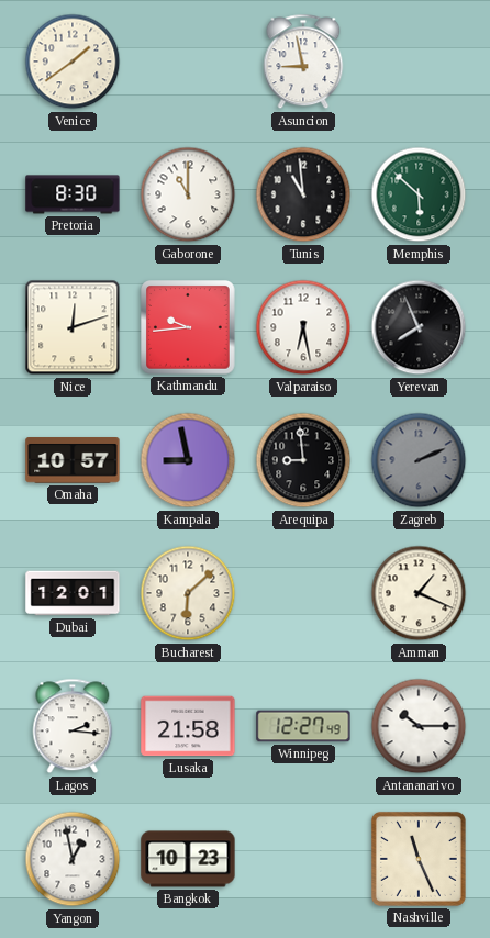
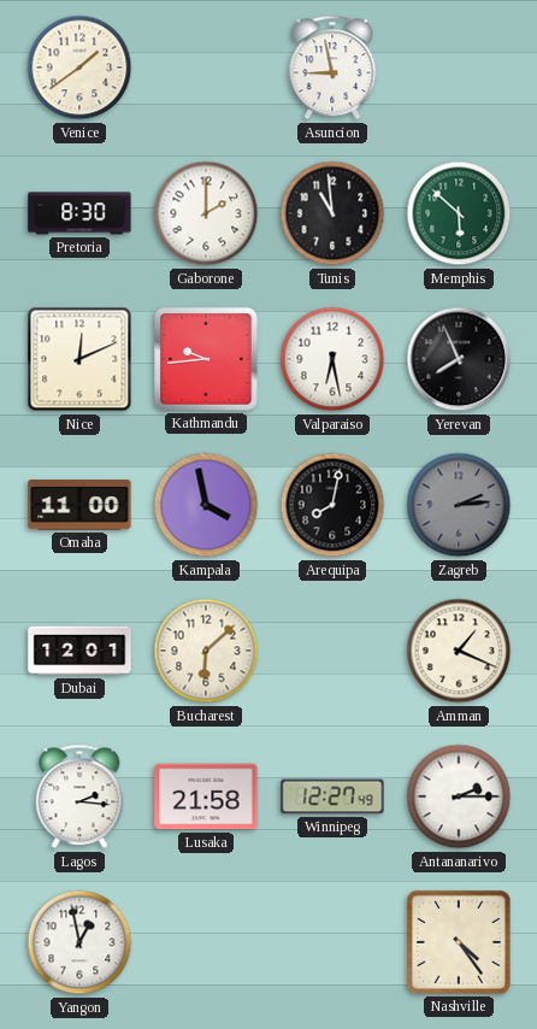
Gaborone: 11:00 -> 2:00 (206, 213)
Nice: 12:12 -> 12:11 (79, 359)
Omaha: 10:57 -> 11:00 (79, 506)
Kampala: 8:58 -> 3:58 (206, 505)
Arequipa: 8:59 -> 8:02 (332, 505)
Zagreb: 2:11 -> 2:14 (459, 505)
Antananarivo: 10:15 -> 2:15 (459, 796)
Bangkok: 10:23 -> none (188, 859)
Nashville: 11:26 -> 4:24 (459, 942)
